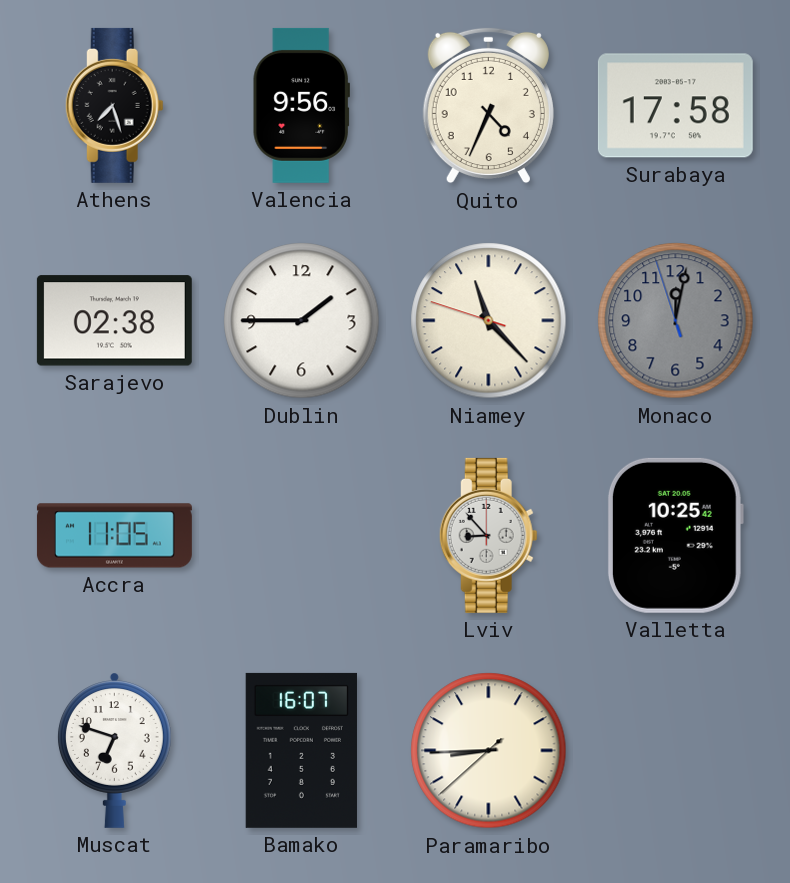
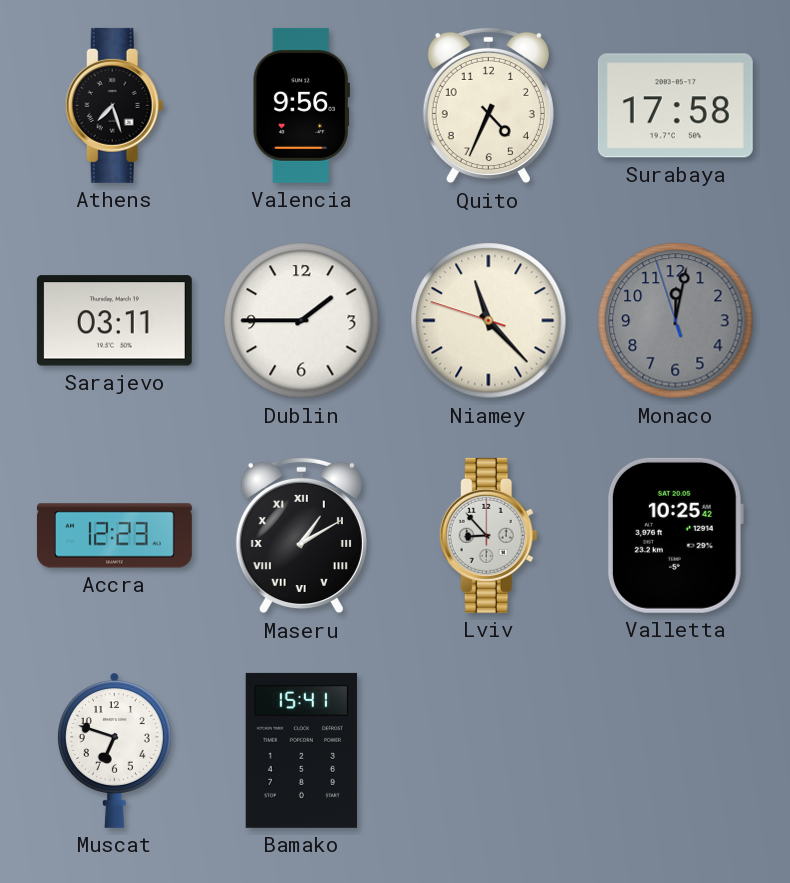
Sarajevo: 02:38 -> 03:11 (114, 321)
Accra: 11:05 -> 12:23 (114, 536)
Maseru: none -> 1:10 (301, 536)
Bamako: 16:07 -> 15:41 (301, 750)
Paramaribo: 8:44 -> none (489, 751)
